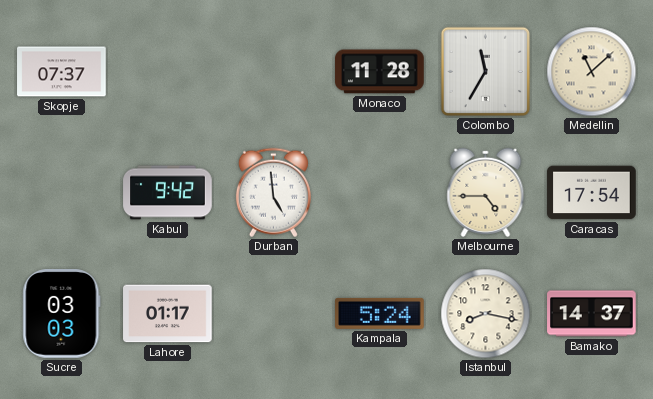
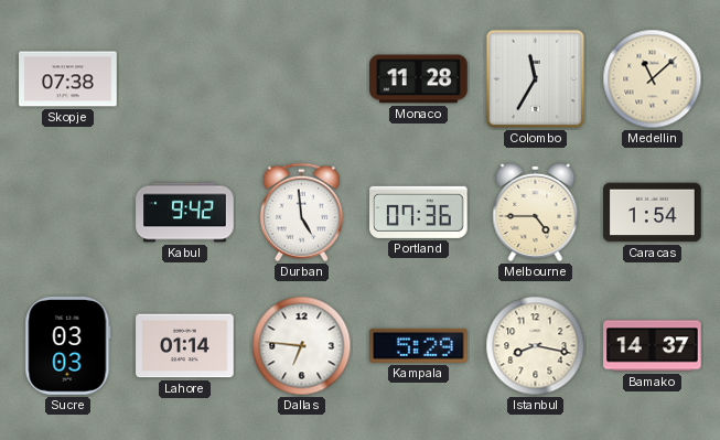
Skopje: 07:37 -> 07:38 (68, 79)
Portland: none -> 07:36 (419, 212)
Caracas: 17:54 -> 1:54 (653, 213)
Lahore: 01:17 -> 01:14 (185, 346)
Dallas: none -> 6:46 (302, 346)
Kampala: 5:24 -> 5:29 (419, 345)
